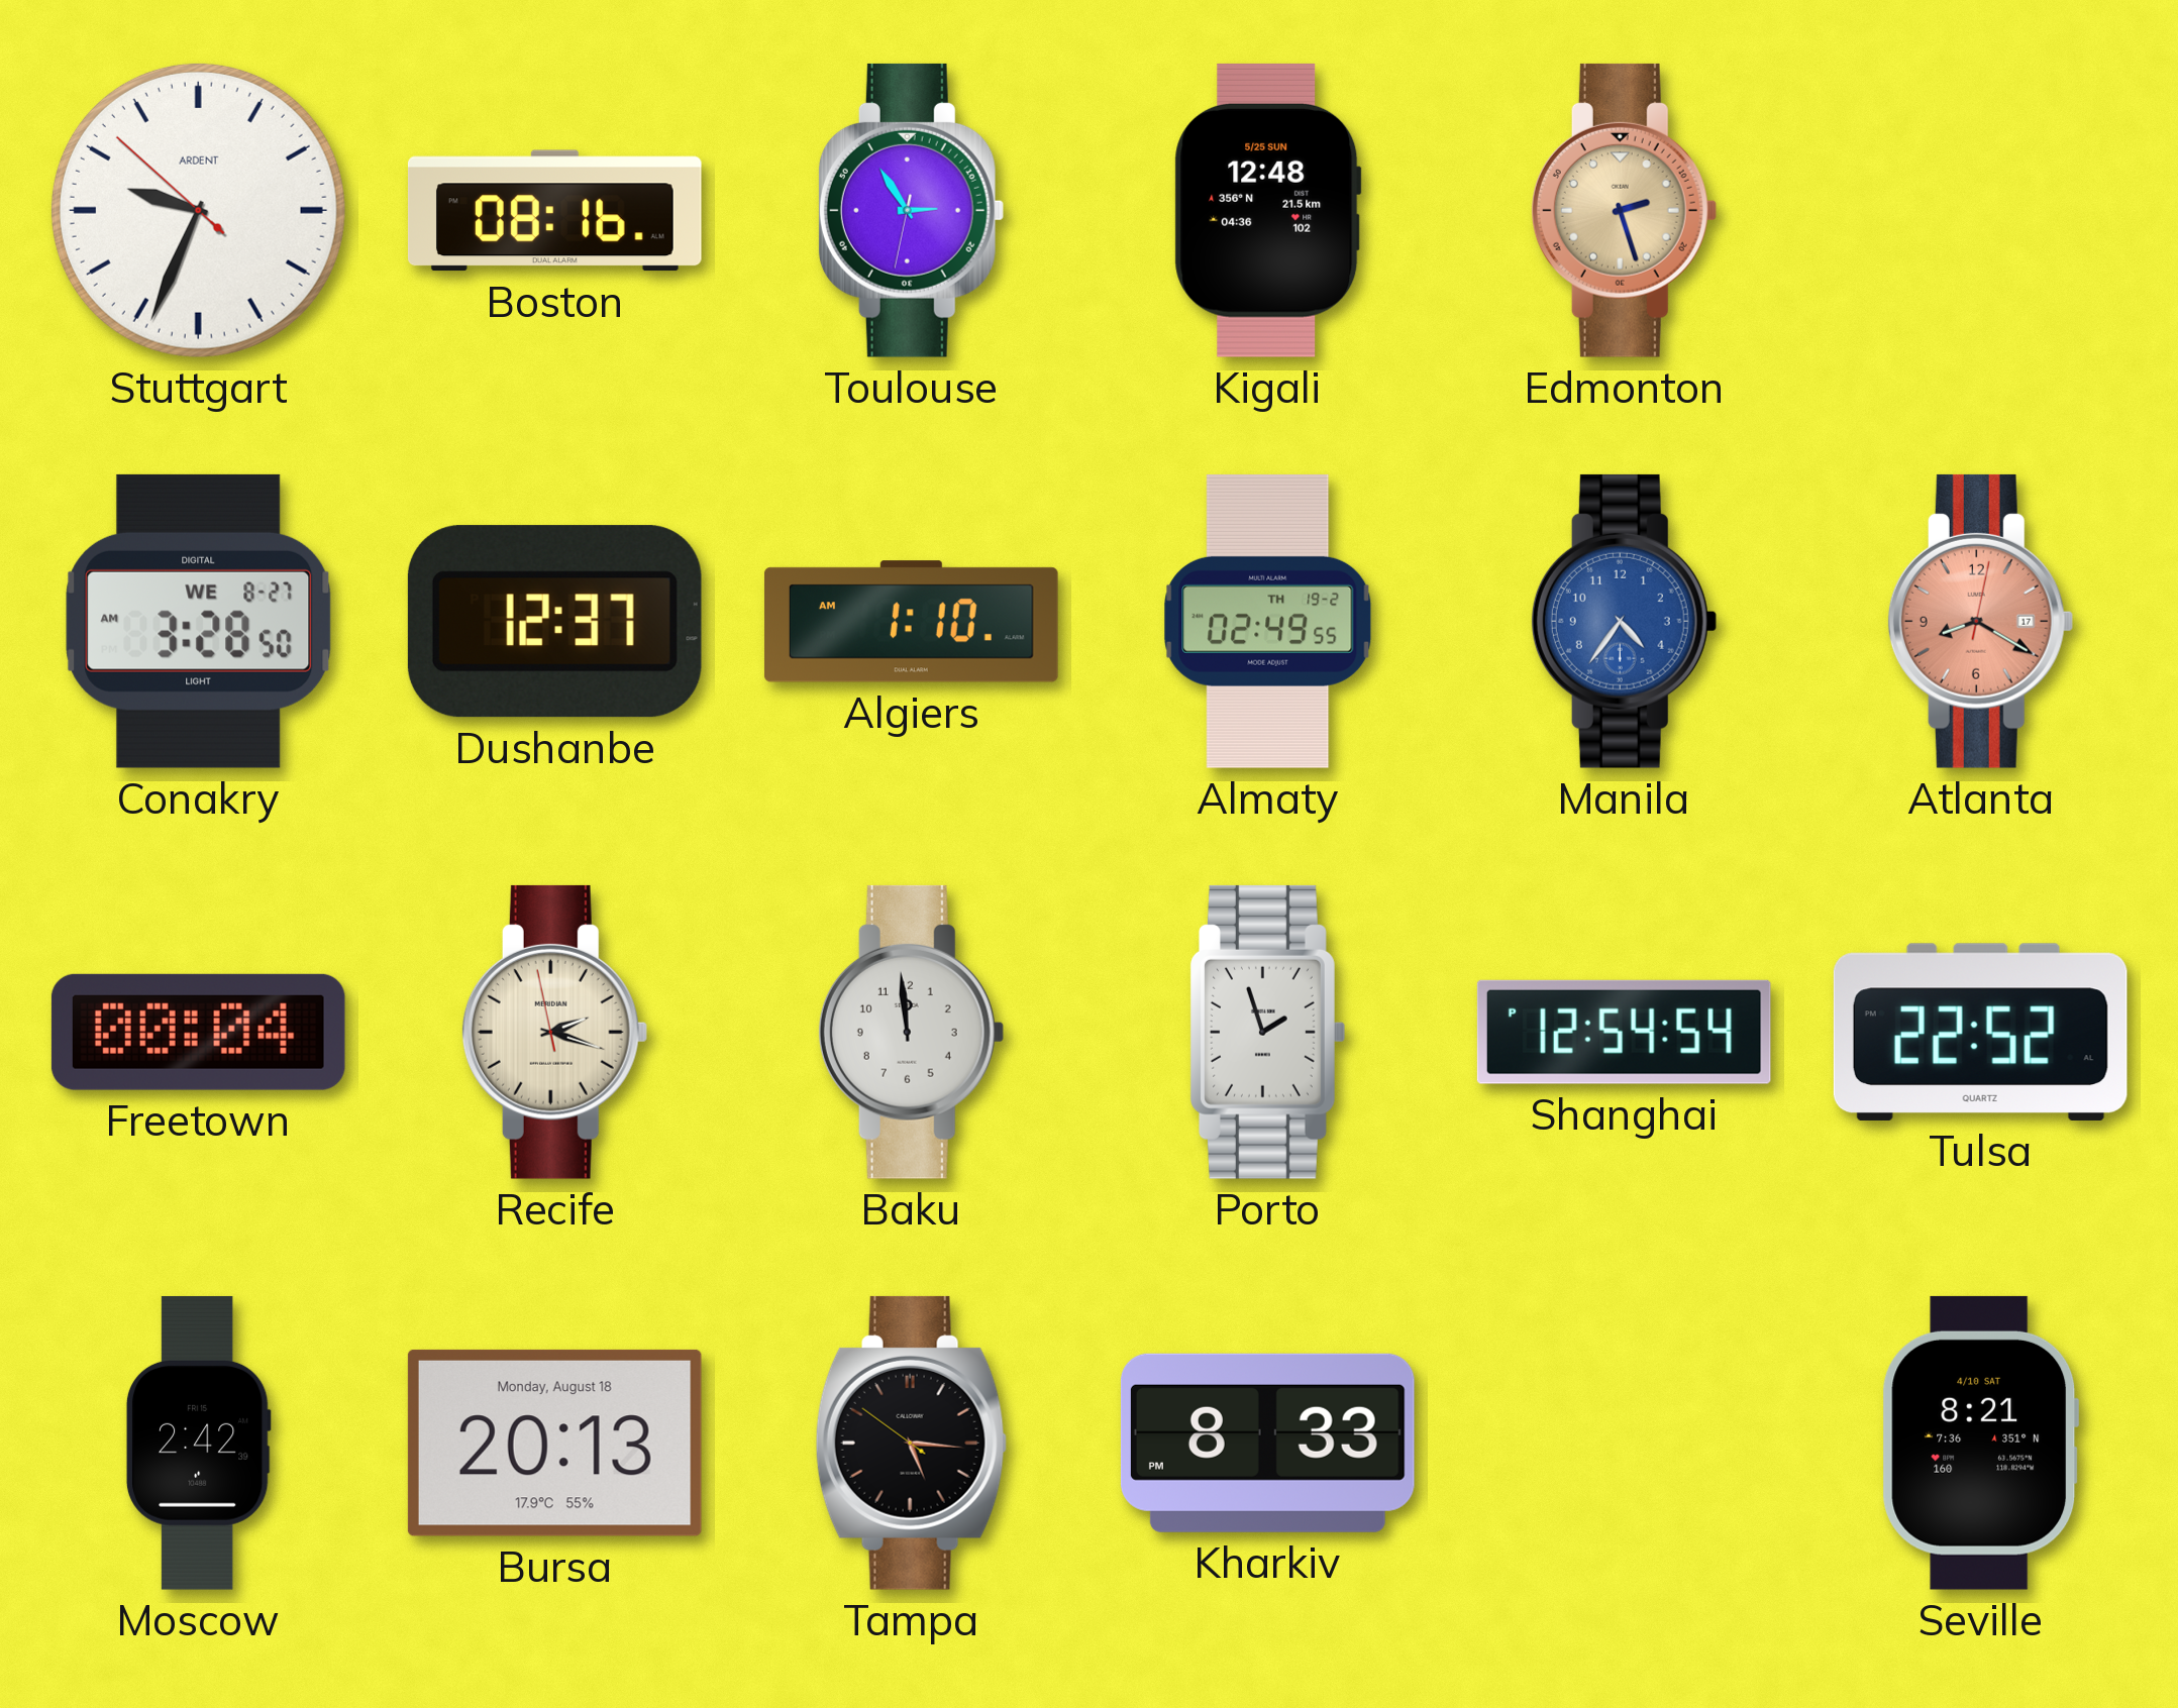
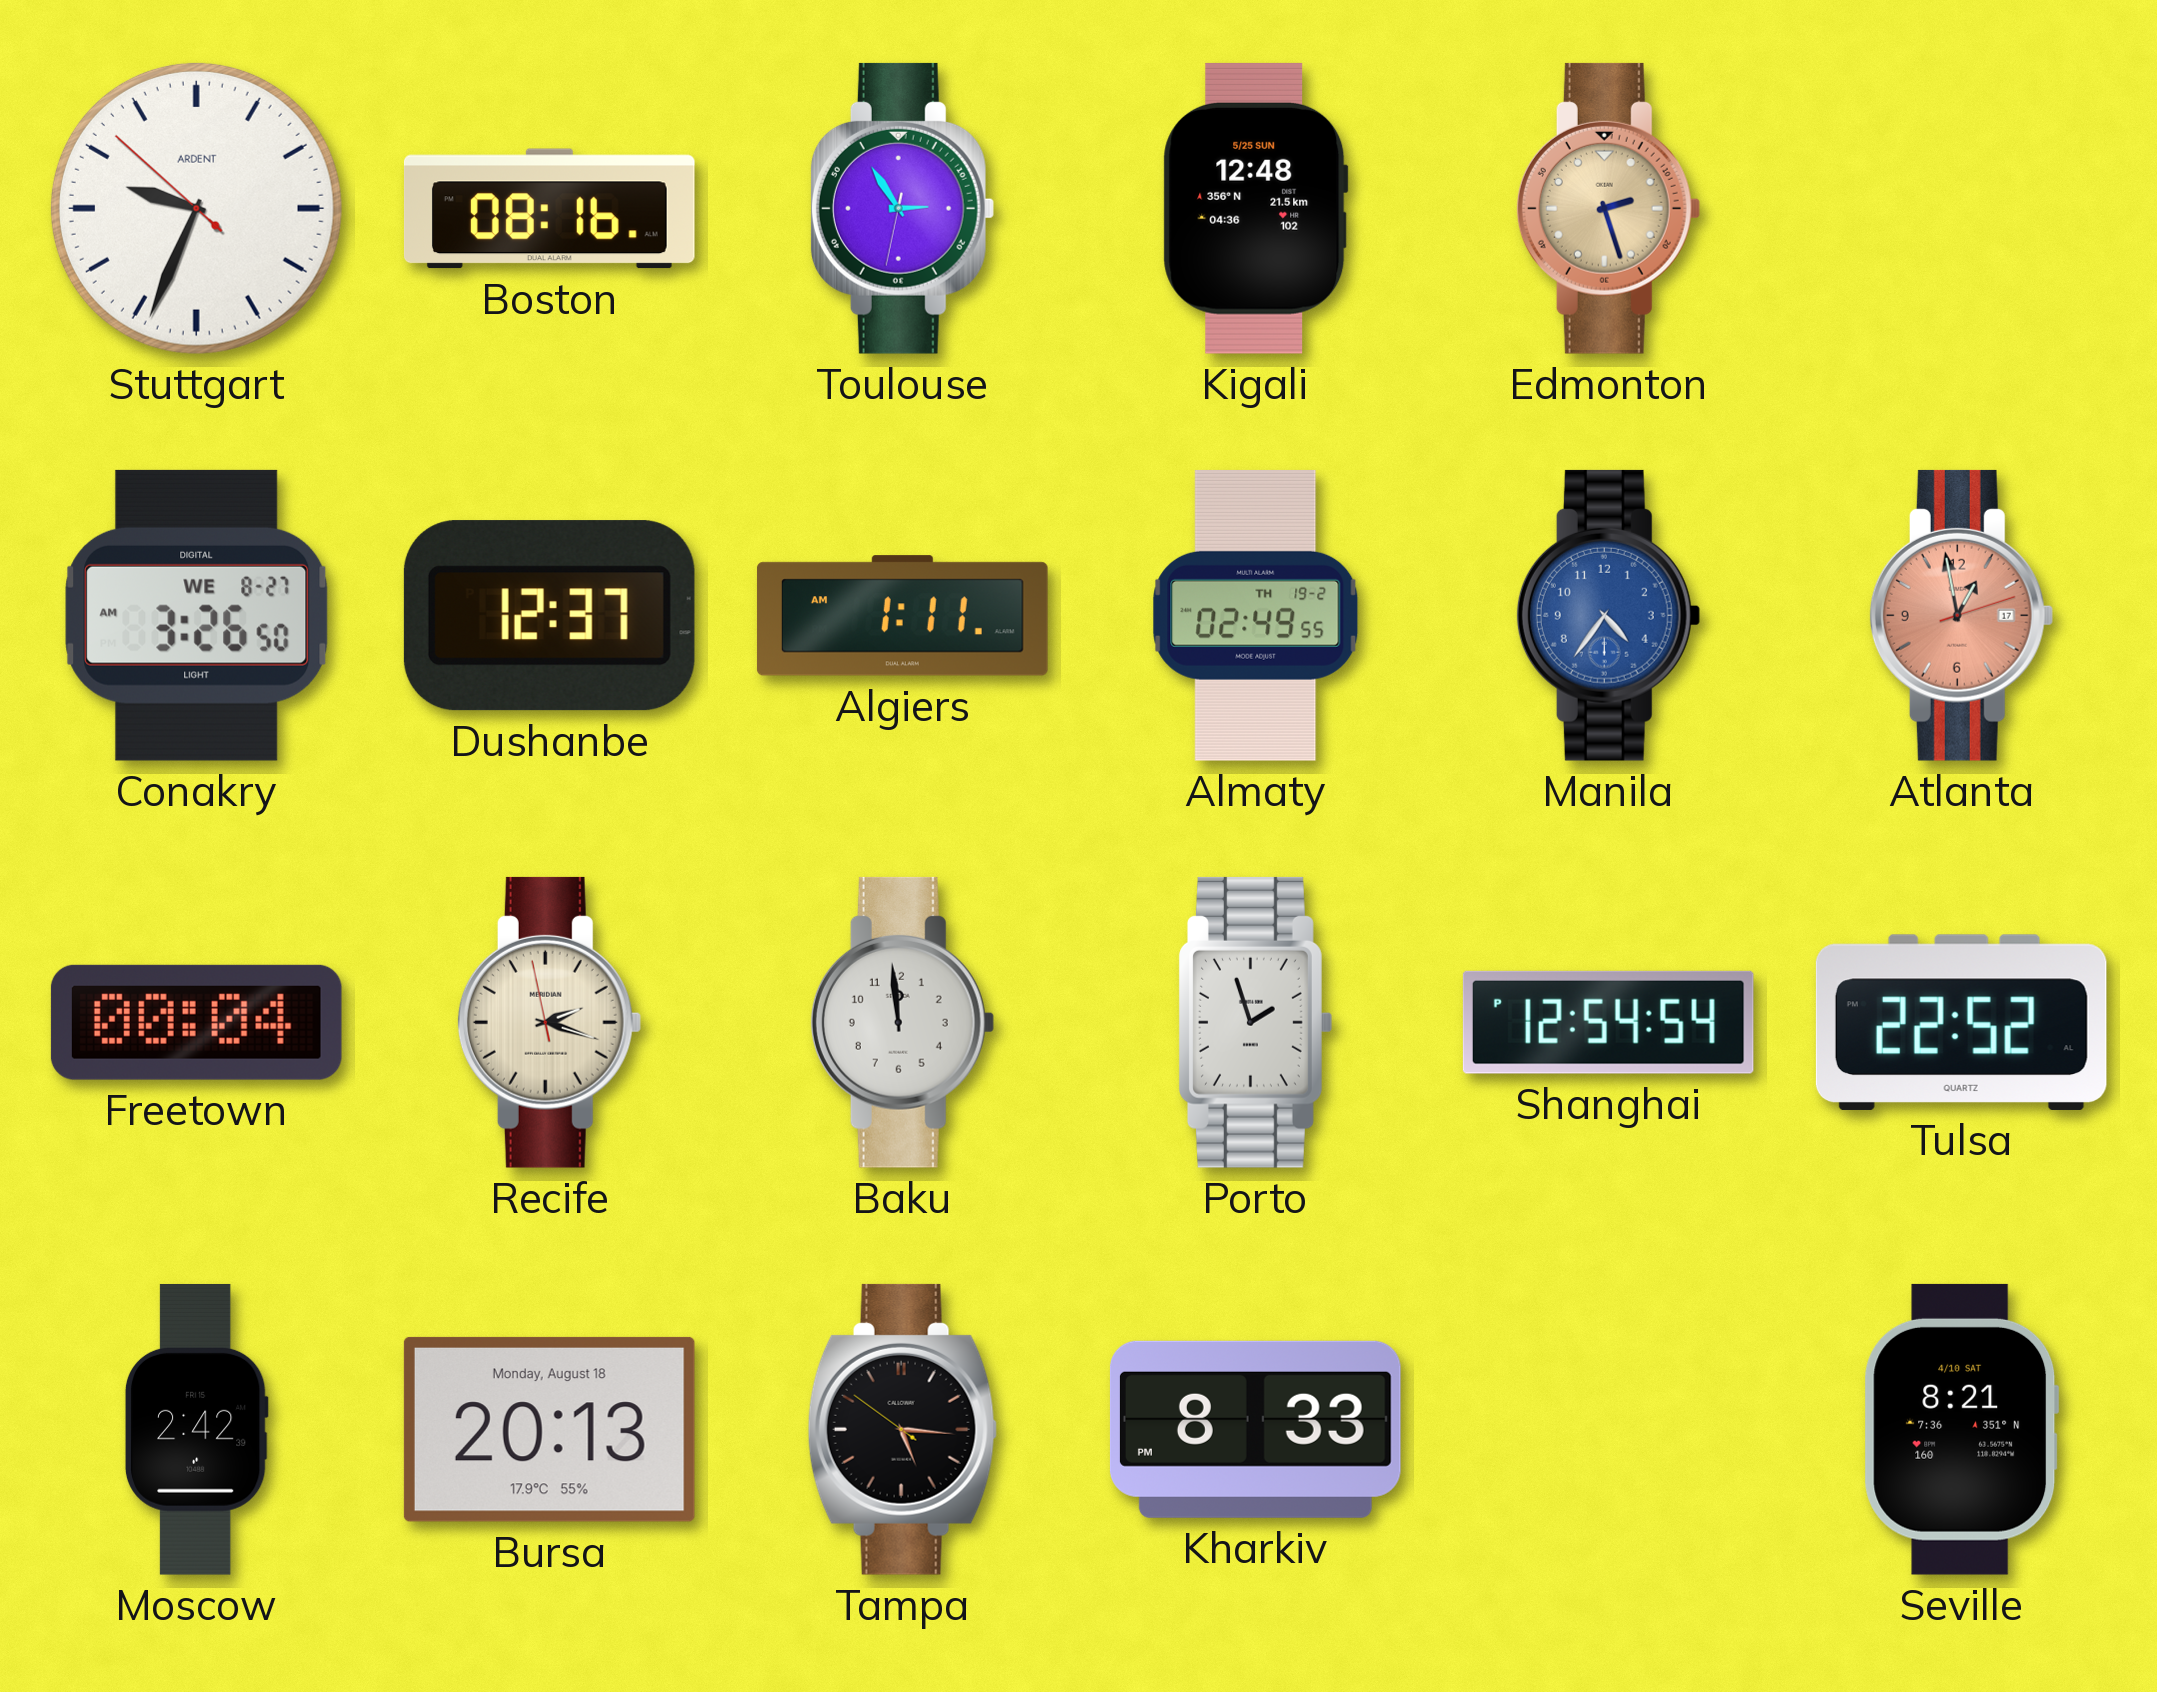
Conakry: 3:28 -> 3:26 (197, 615)
Algiers: 1:10 -> 1:11 (902, 616)
Atlanta: 8:20 -> 12:58 (1961, 615)
